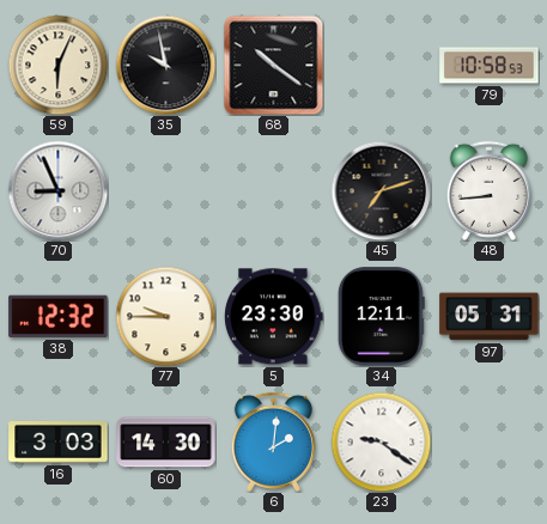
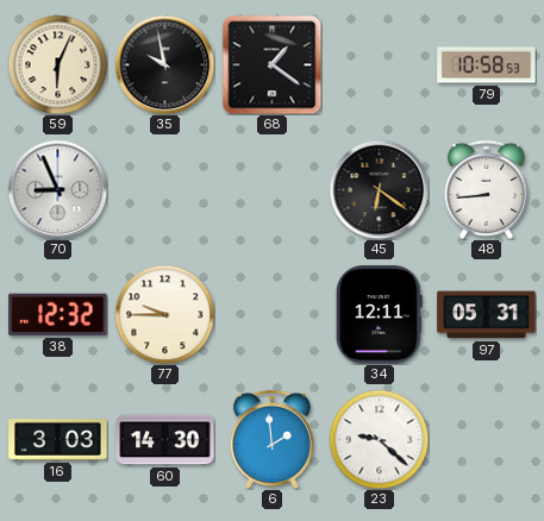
68: 10:21 -> 1:21 (271, 64)
45: 7:12 -> 6:21 (379, 189)
5: 23:30 -> none (274, 317)
6: 2:01 -> 1:59 (271, 439)
23: 9:21 -> 9:22 (379, 439)
